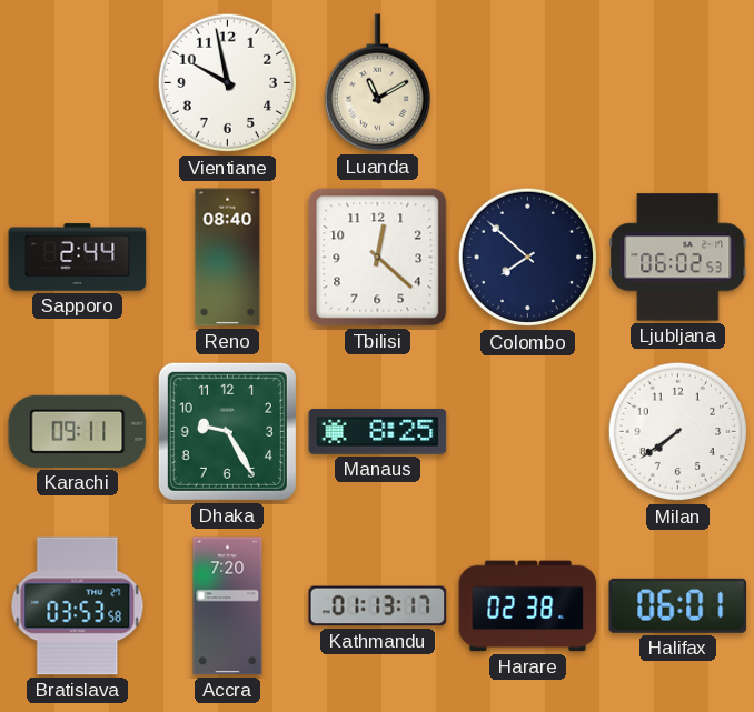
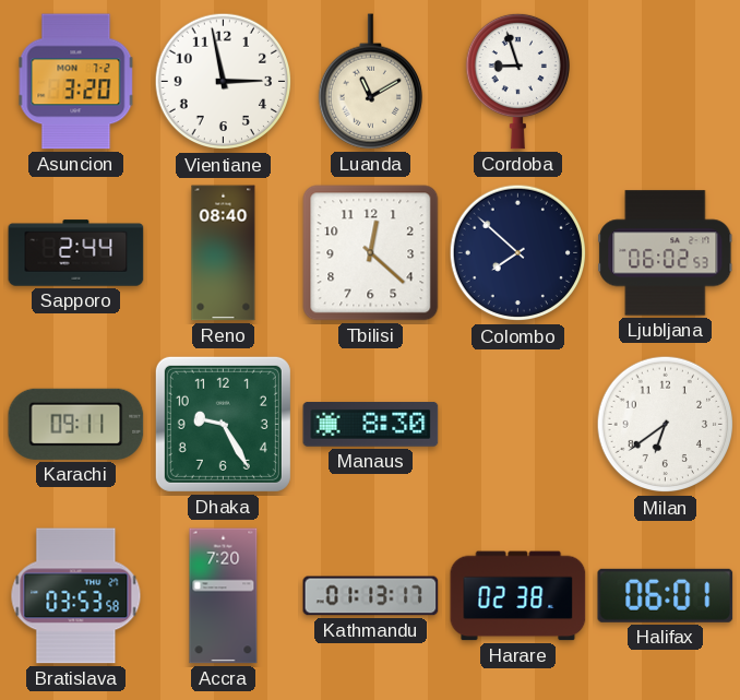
Asuncion: none -> 3:20 (76, 82)
Vientiane: 9:58 -> 2:58 (224, 82)
Cordoba: none -> 8:57 (517, 81)
Manaus: 8:25 -> 8:30 (371, 425)
Milan: 7:39 -> 6:39 (666, 425)
